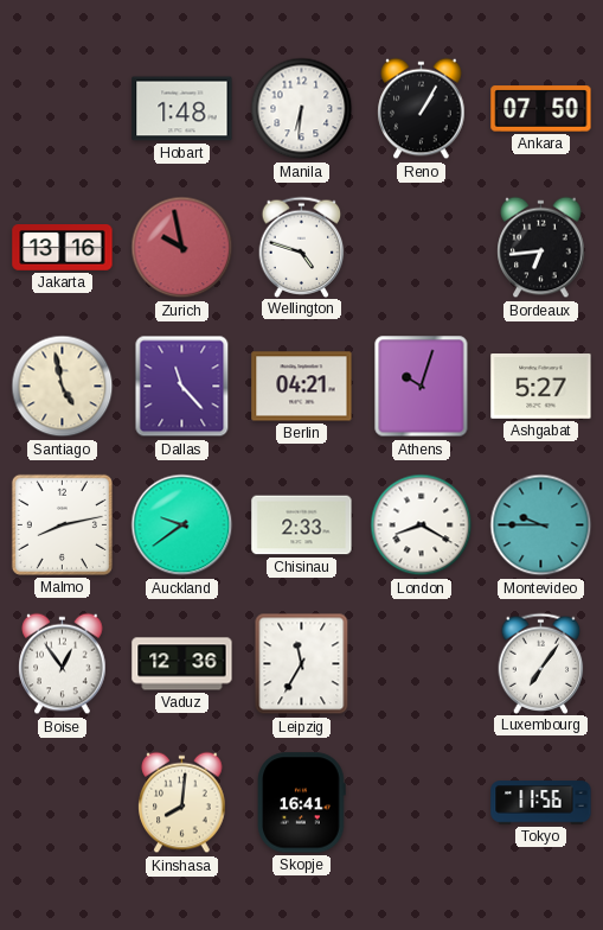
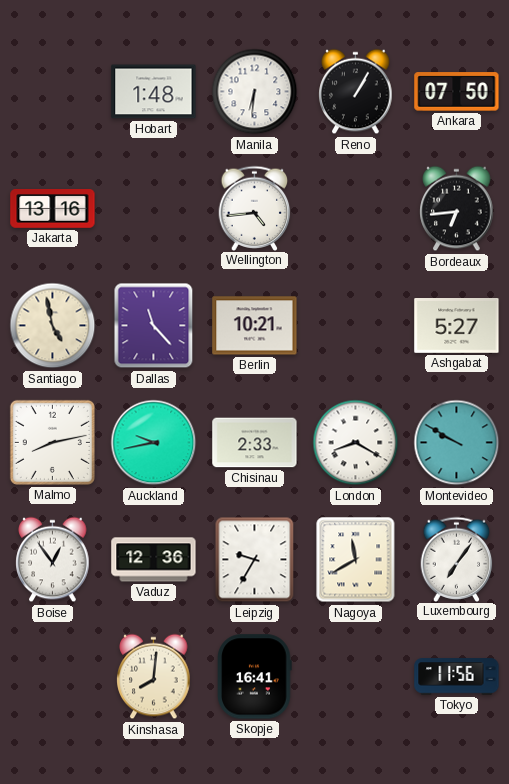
Zurich: 9:58 -> none (182, 248)
Wellington: 4:48 -> 4:44 (255, 208)
Berlin: 04:21 -> 10:21 (255, 326)
Athens: 10:03 -> none (422, 387)
Auckland: 9:39 -> 9:43 (154, 443)
Montevideo: 9:45 -> 9:50 (457, 443)
Leipzig: 11:35 -> 9:35 (255, 560)
Nagoya: none -> 11:40 (356, 560)
